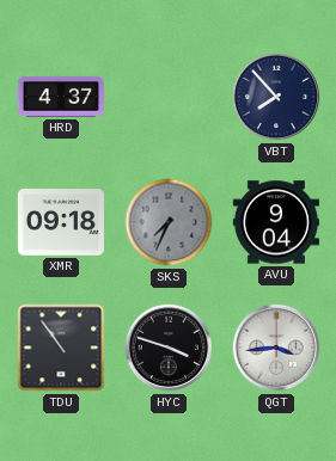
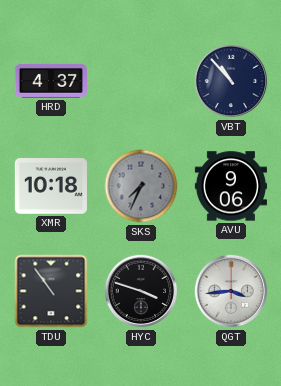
VBT: 7:53 -> 10:53 (231, 81)
XMR: 09:18 -> 10:18 (51, 186)
AVU: 9:04 -> 9:06 (231, 186)
